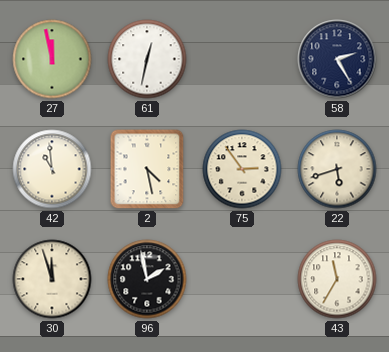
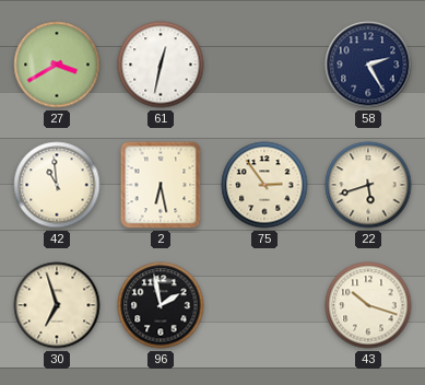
27: 11:58 -> 3:40 (57, 65)
2: 4:28 -> 6:28 (161, 185)
30: 11:57 -> 6:57 (57, 305)
43: 11:35 -> 10:18 (368, 305)
